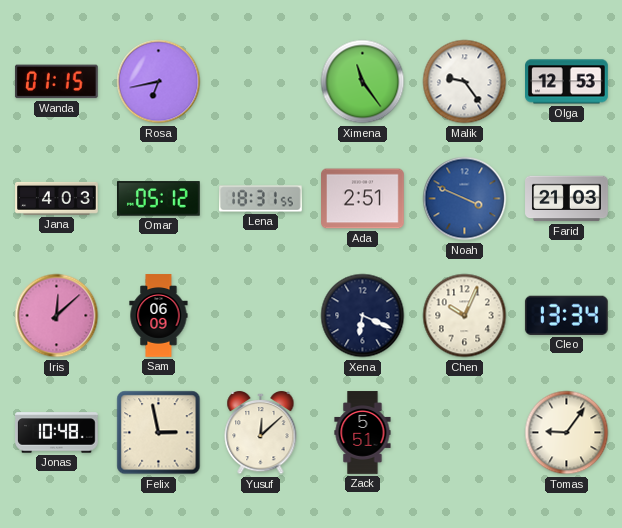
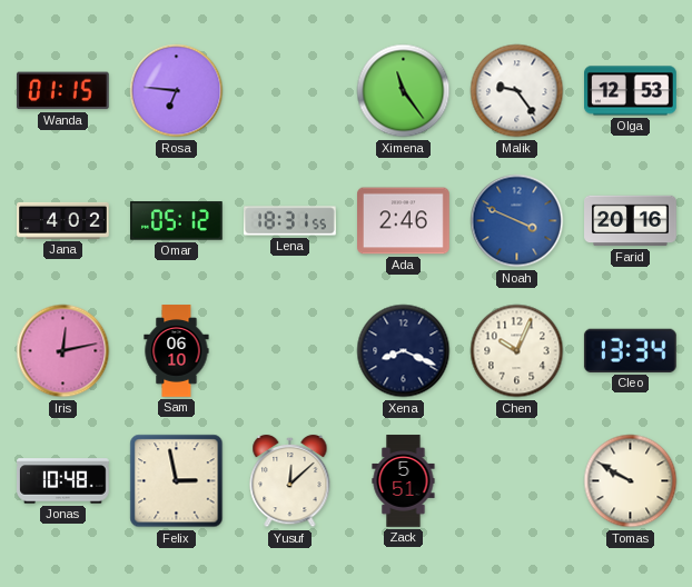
Rosa: 6:43 -> 6:46 (177, 91)
Jana: 4:03 -> 4:02 (63, 220)
Ada: 2:51 -> 2:46 (404, 221)
Farid: 21:03 -> 20:16 (631, 221)
Iris: 12:08 -> 12:13 (63, 351)
Sam: 06:09 -> 06:10 (177, 351)
Xena: 6:19 -> 8:19 (404, 351)
Tomas: 9:06 -> 9:50 (631, 481)
